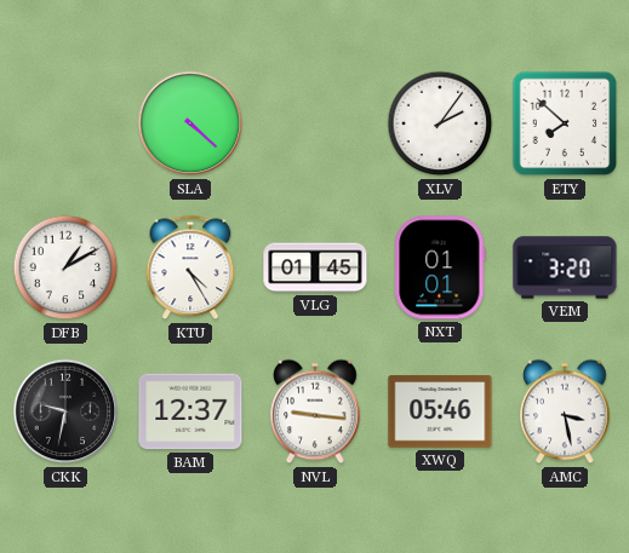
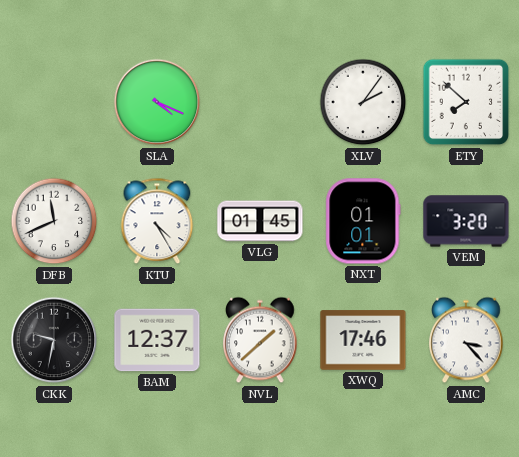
SLA: 4:22 -> 4:19 (157, 102)
DFB: 1:10 -> 11:41 (54, 221)
NVL: 9:16 -> 1:38 (260, 340)
XWQ: 05:46 -> 17:46 (363, 340)
AMC: 3:28 -> 3:23 (466, 340)
